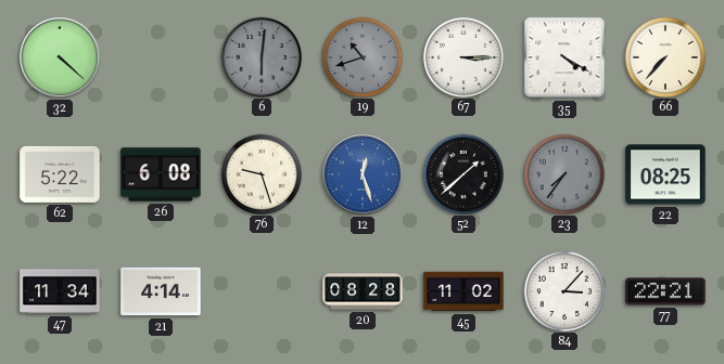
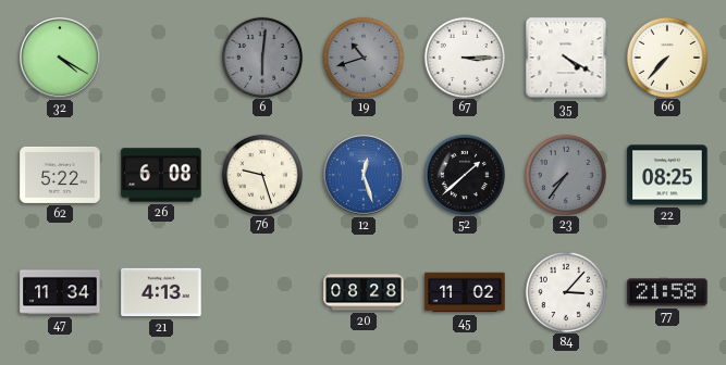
32: 4:22 -> 4:20 (61, 59)
21: 4:14 -> 4:13 (161, 292)
77: 22:21 -> 21:58 (667, 292)
